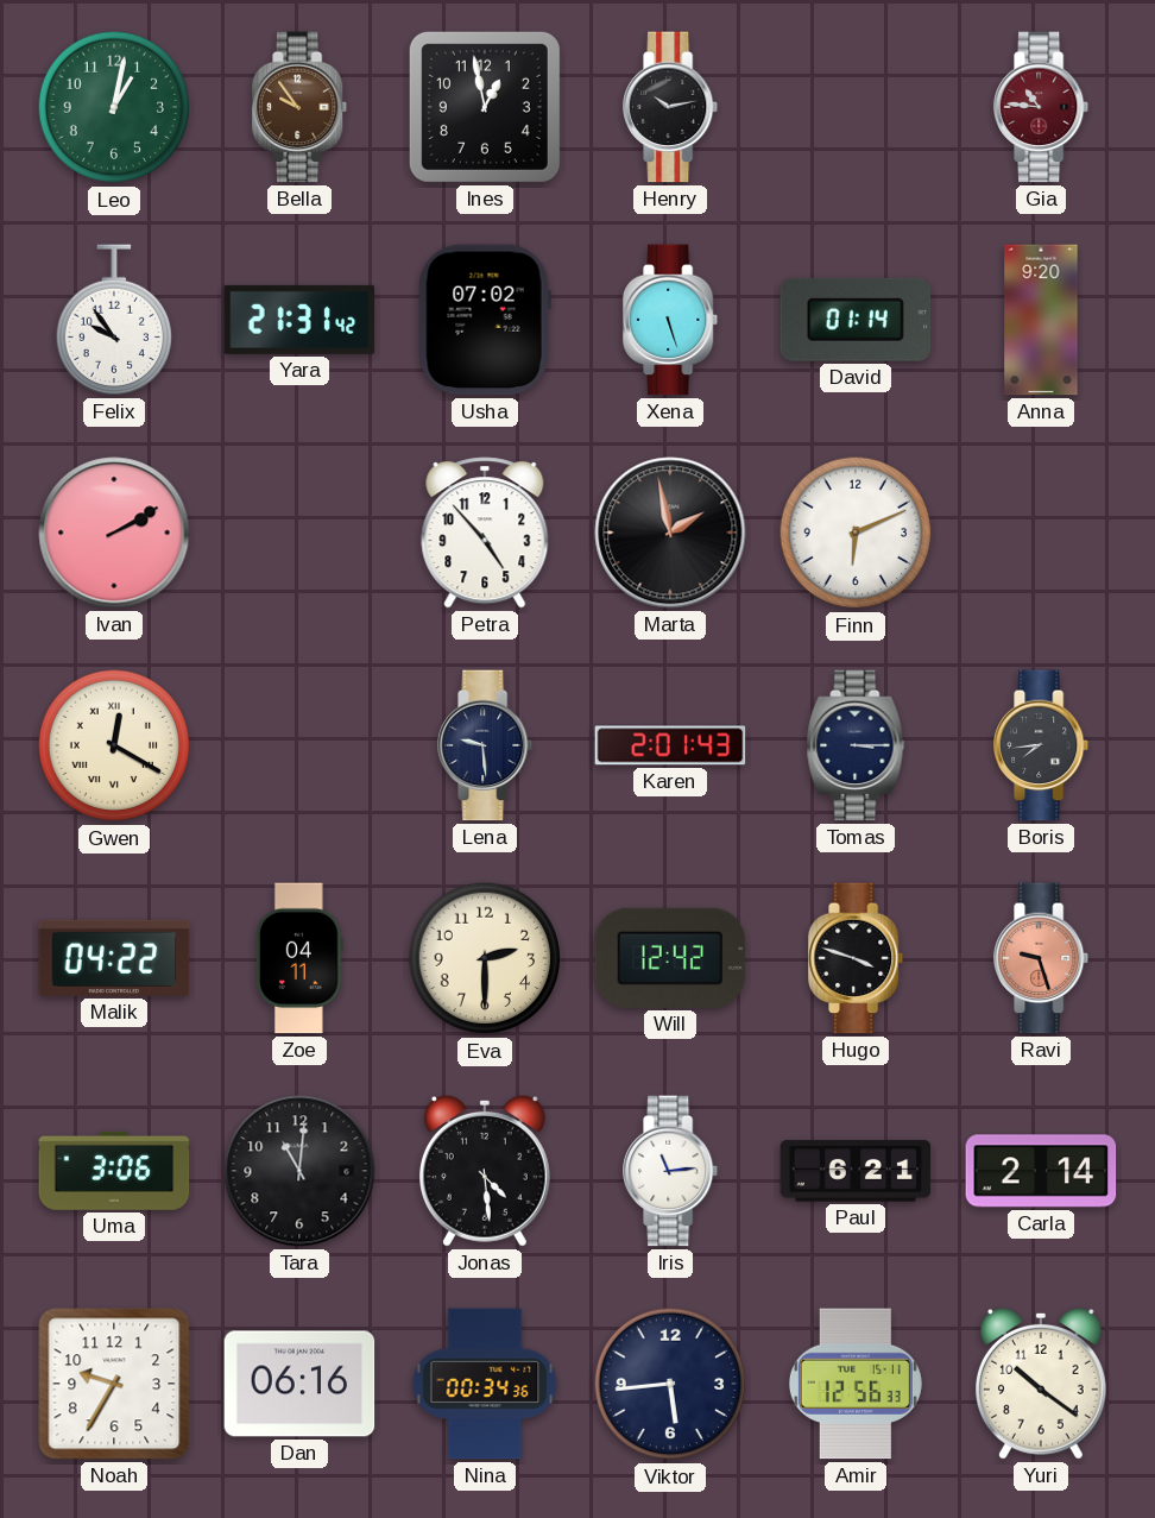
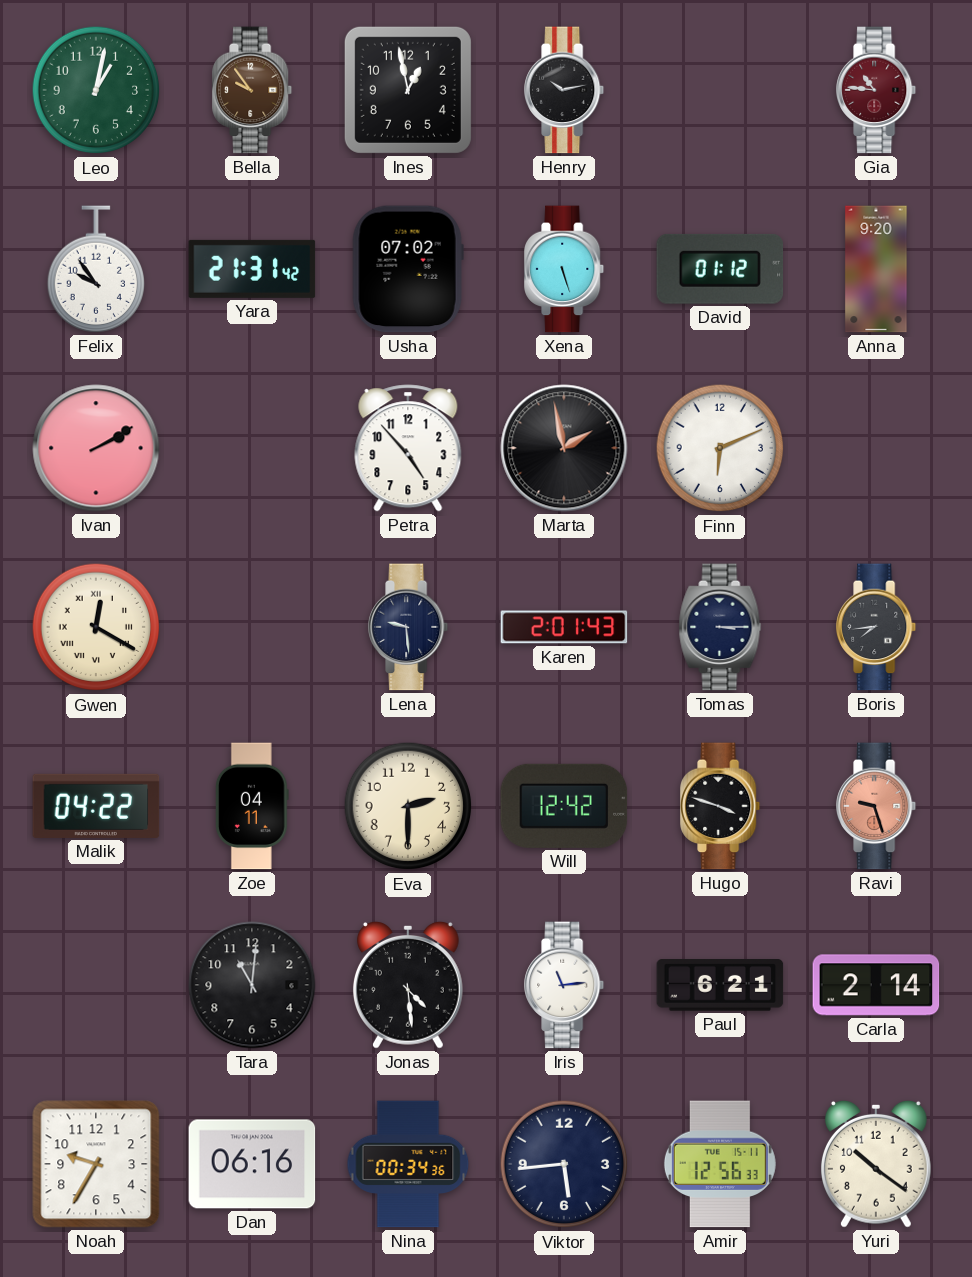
David: 01:14 -> 01:12 (720, 269)
Uma: 3:06 -> none (114, 1171)
